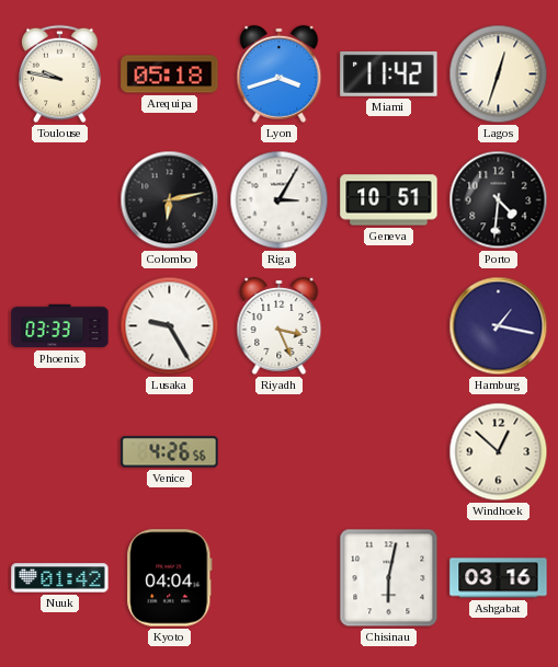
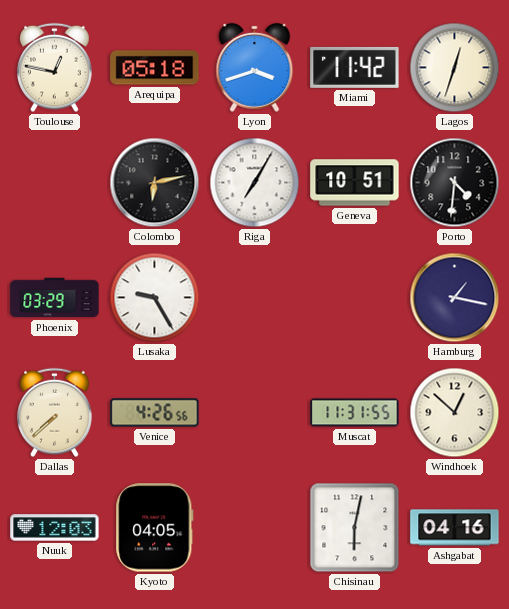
Toulouse: 9:47 -> 12:47 (55, 68)
Riga: 3:05 -> 7:05 (255, 183)
Phoenix: 03:33 -> 03:29 (55, 298)
Riyadh: 3:26 -> none (280, 325)
Dallas: none -> 7:38 (55, 413)
Muscat: none -> 11:31 (355, 413)
Nuuk: 01:42 -> 12:03 (55, 528)
Kyoto: 04:04 -> 04:05 (155, 528)
Ashgabat: 03:16 -> 04:16 (455, 528)
